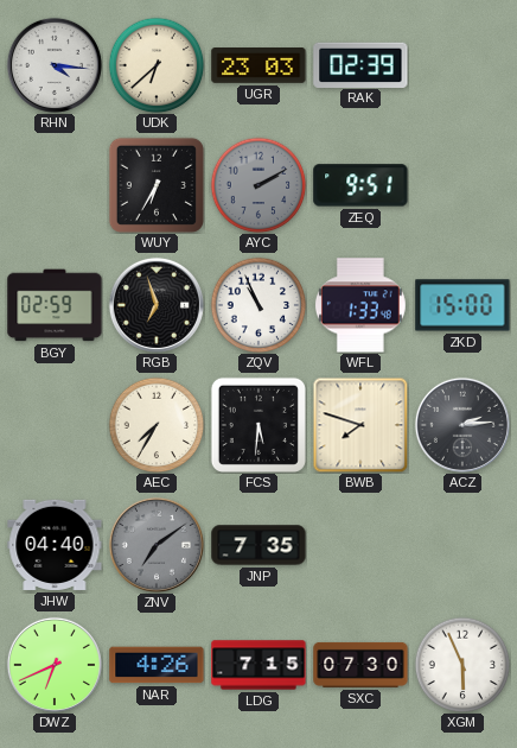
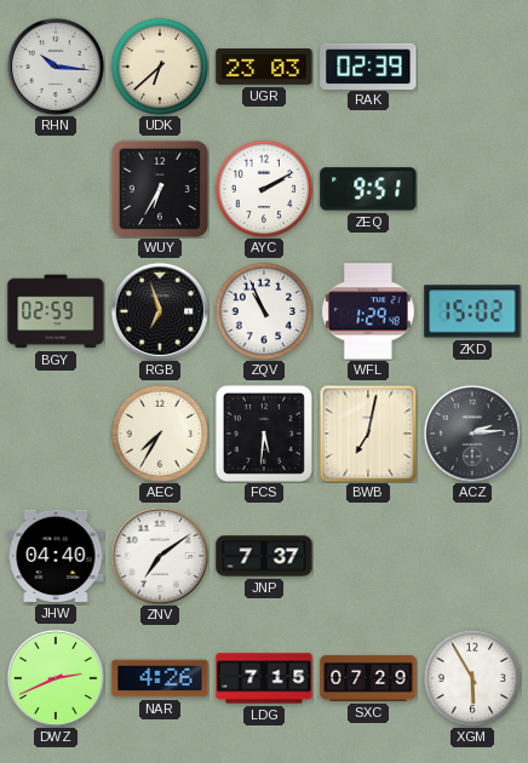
RHN: 4:16 -> 10:16 (56, 67)
AYC dial: grey -> white (264, 189)
WFL: 1:33 -> 1:29 (368, 311)
ZKD: 15:00 -> 15:02 (472, 311)
BWB: 7:48 -> 7:02 (368, 434)
ZNV dial: grey -> white (160, 556)
JNP: 7:35 -> 7:37 (264, 556)
DWZ: 6:41 -> 2:41 (56, 678)
SXC: 07:30 -> 07:29 (368, 678)
XGM: 5:56 -> 5:55 (472, 678)
